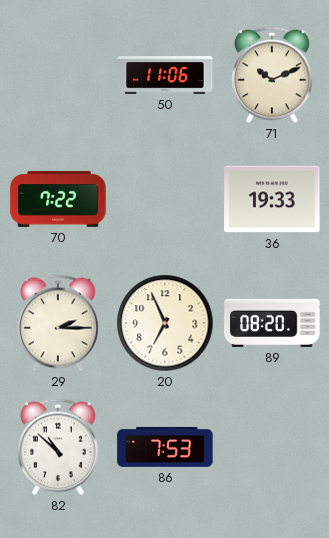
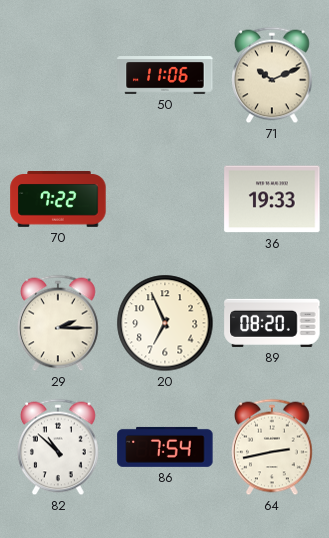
86: 7:53 -> 7:54 (165, 447)
64: none -> 2:43 (273, 447)
